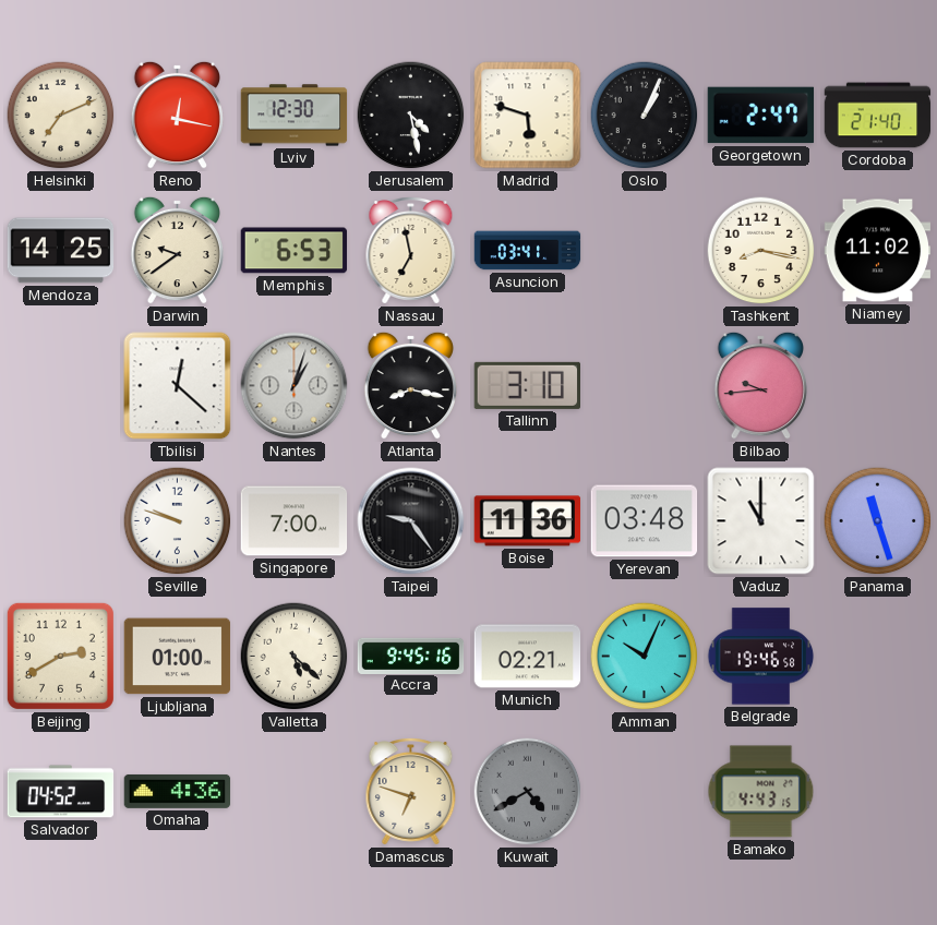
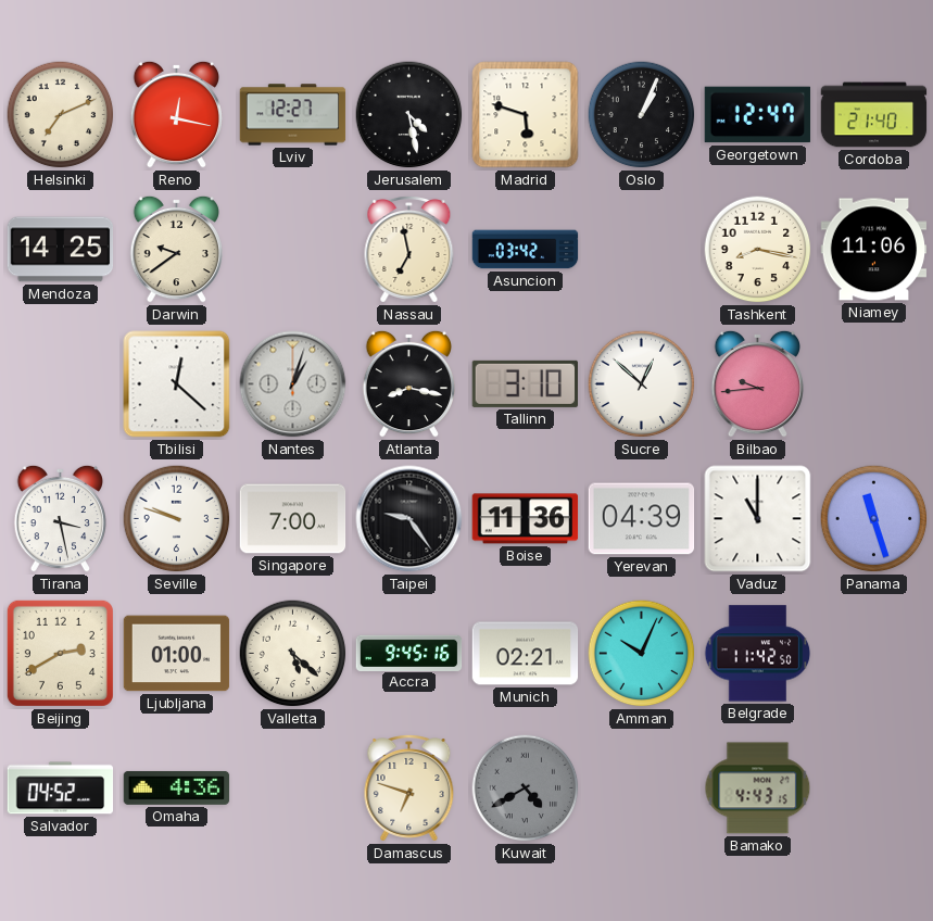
Lviv: 12:30 -> 12:27 (293, 115)
Georgetown: 2:47 -> 12:47 (758, 115)
Memphis: 6:53 -> none (295, 251)
Asuncion: 03:41 -> 03:42 (526, 250)
Niamey: 11:02 -> 11:06 (874, 250)
Sucre: none -> 12:52 (642, 384)
Tirana: none -> 3:28 (61, 518)
Yerevan: 03:48 -> 04:39 (642, 519)
Belgrade: 19:46 -> 11:42 (758, 654)
